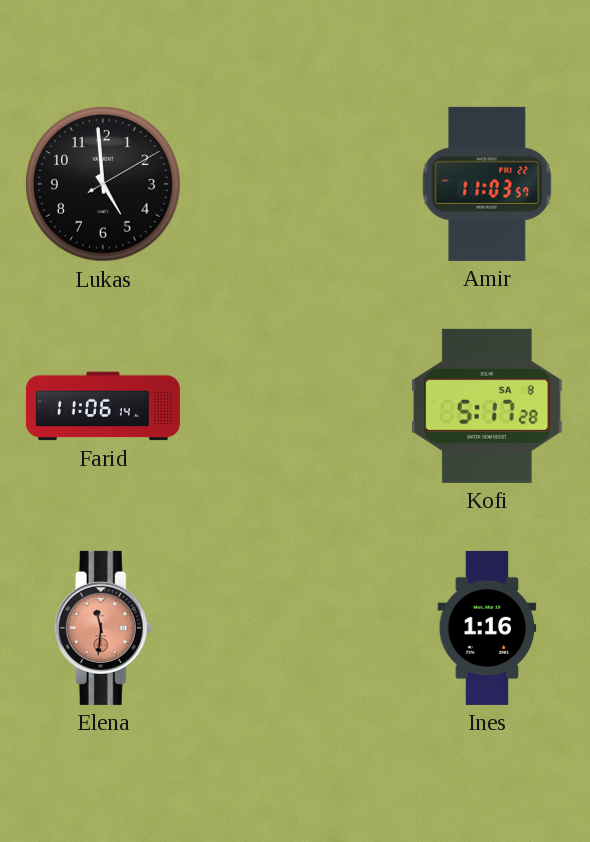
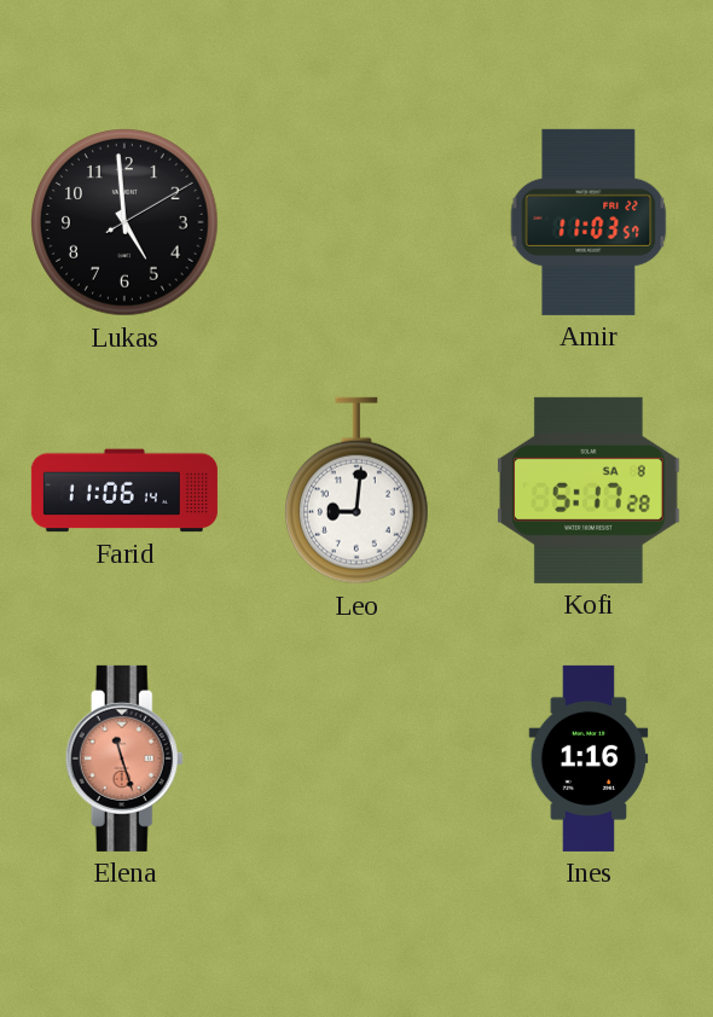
Leo: none -> 9:01 (356, 490)
Elena: 11:31 -> 11:27 (124, 759)
